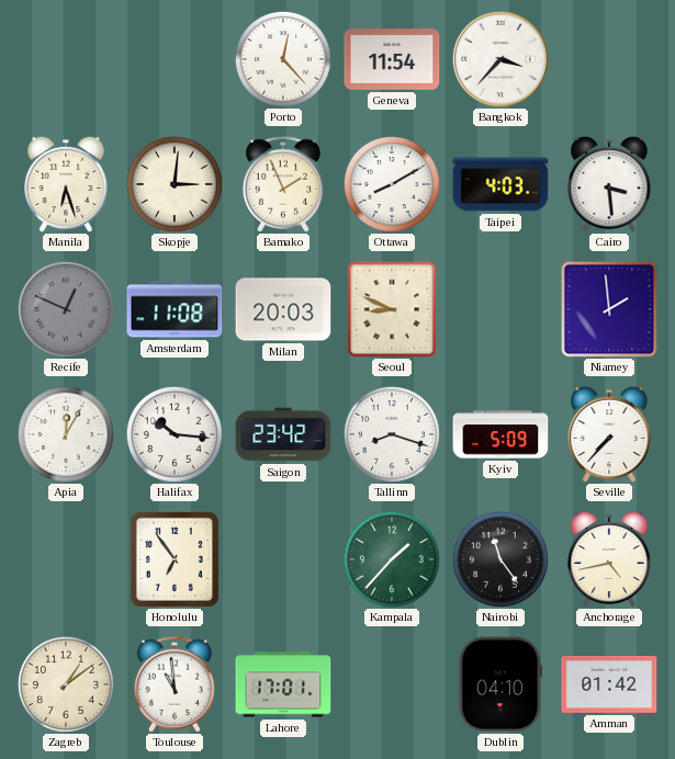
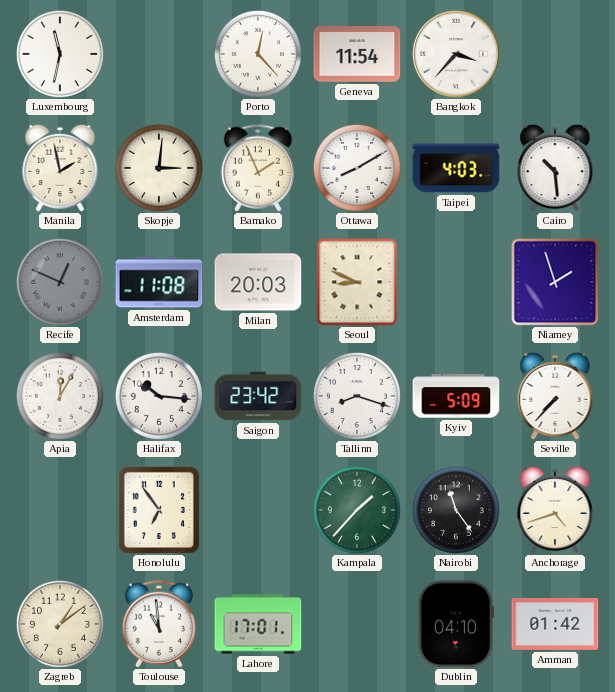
Luxembourg: none -> 11:32 (60, 54)
Manila: 6:27 -> 1:58 (60, 168)
Cairo: 3:29 -> 10:29 (555, 168)
Niamey: 1:59 -> 1:57 (555, 282)
Anchorage: 4:43 -> 4:42 (555, 510)
